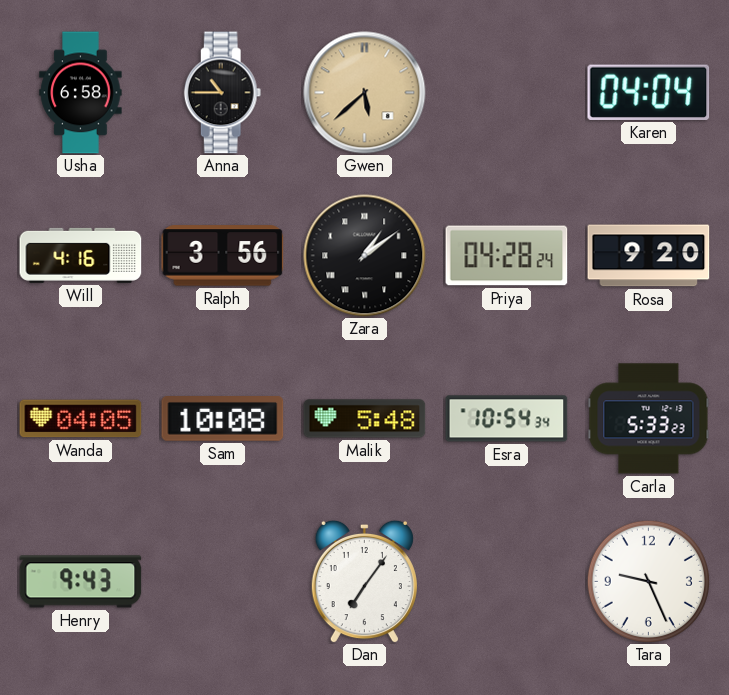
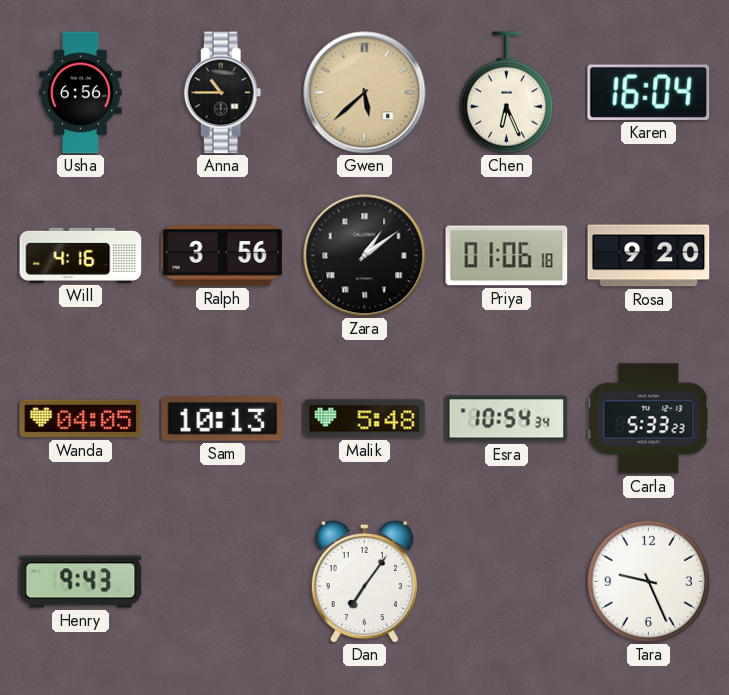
Usha: 6:58 -> 6:56 (81, 93)
Chen: none -> 6:26 (506, 93)
Karen: 04:04 -> 16:04 (649, 92)
Priya: 04:28 -> 01:06 (507, 256)
Sam: 10:08 -> 10:13 (223, 419)
